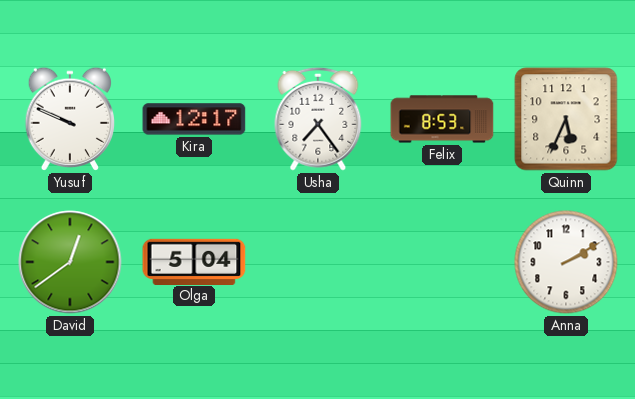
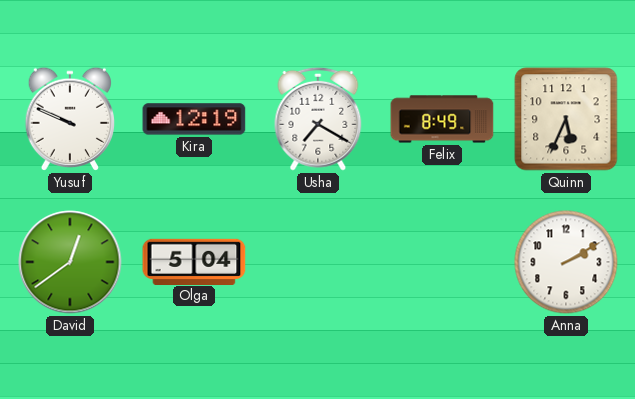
Kira: 12:17 -> 12:19 (194, 119)
Usha: 7:24 -> 7:20 (318, 119)
Felix: 8:53 -> 8:49 (442, 119)
